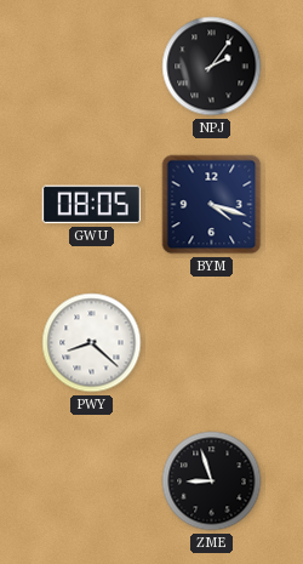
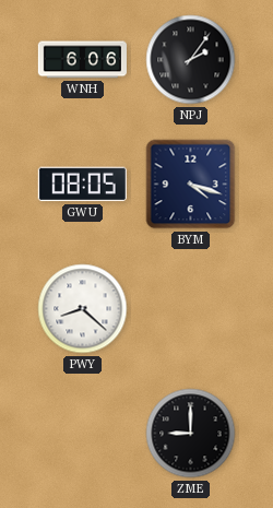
WNH: none -> 6:06 (82, 60)
ZME: 8:57 -> 9:00 (191, 434)
